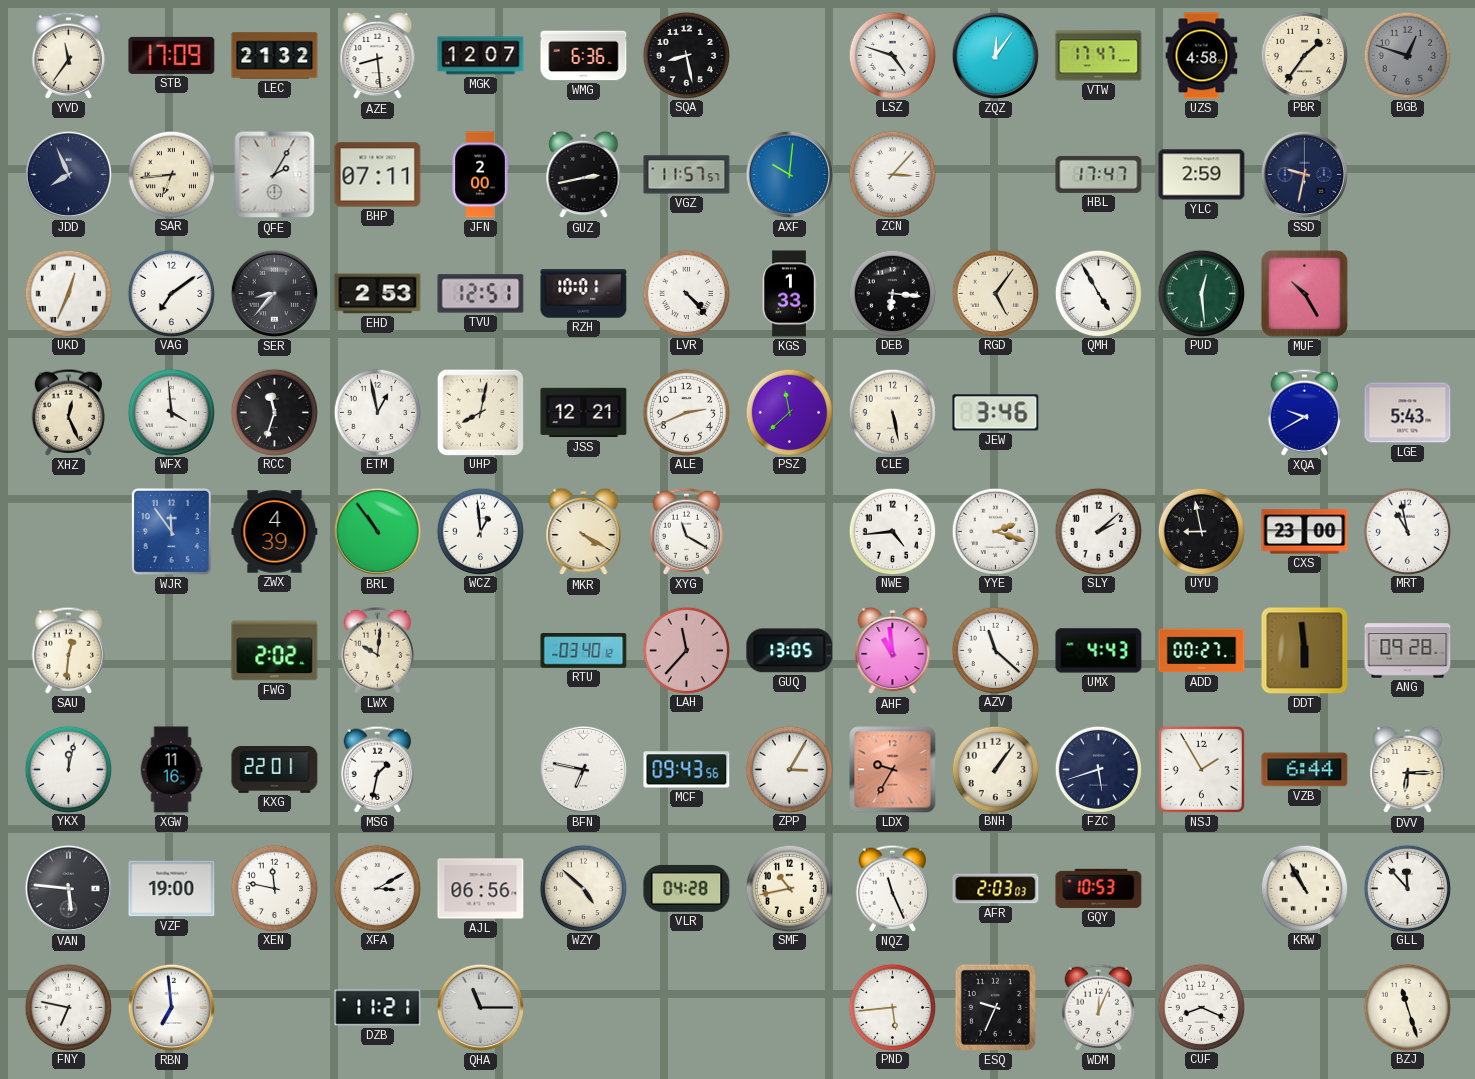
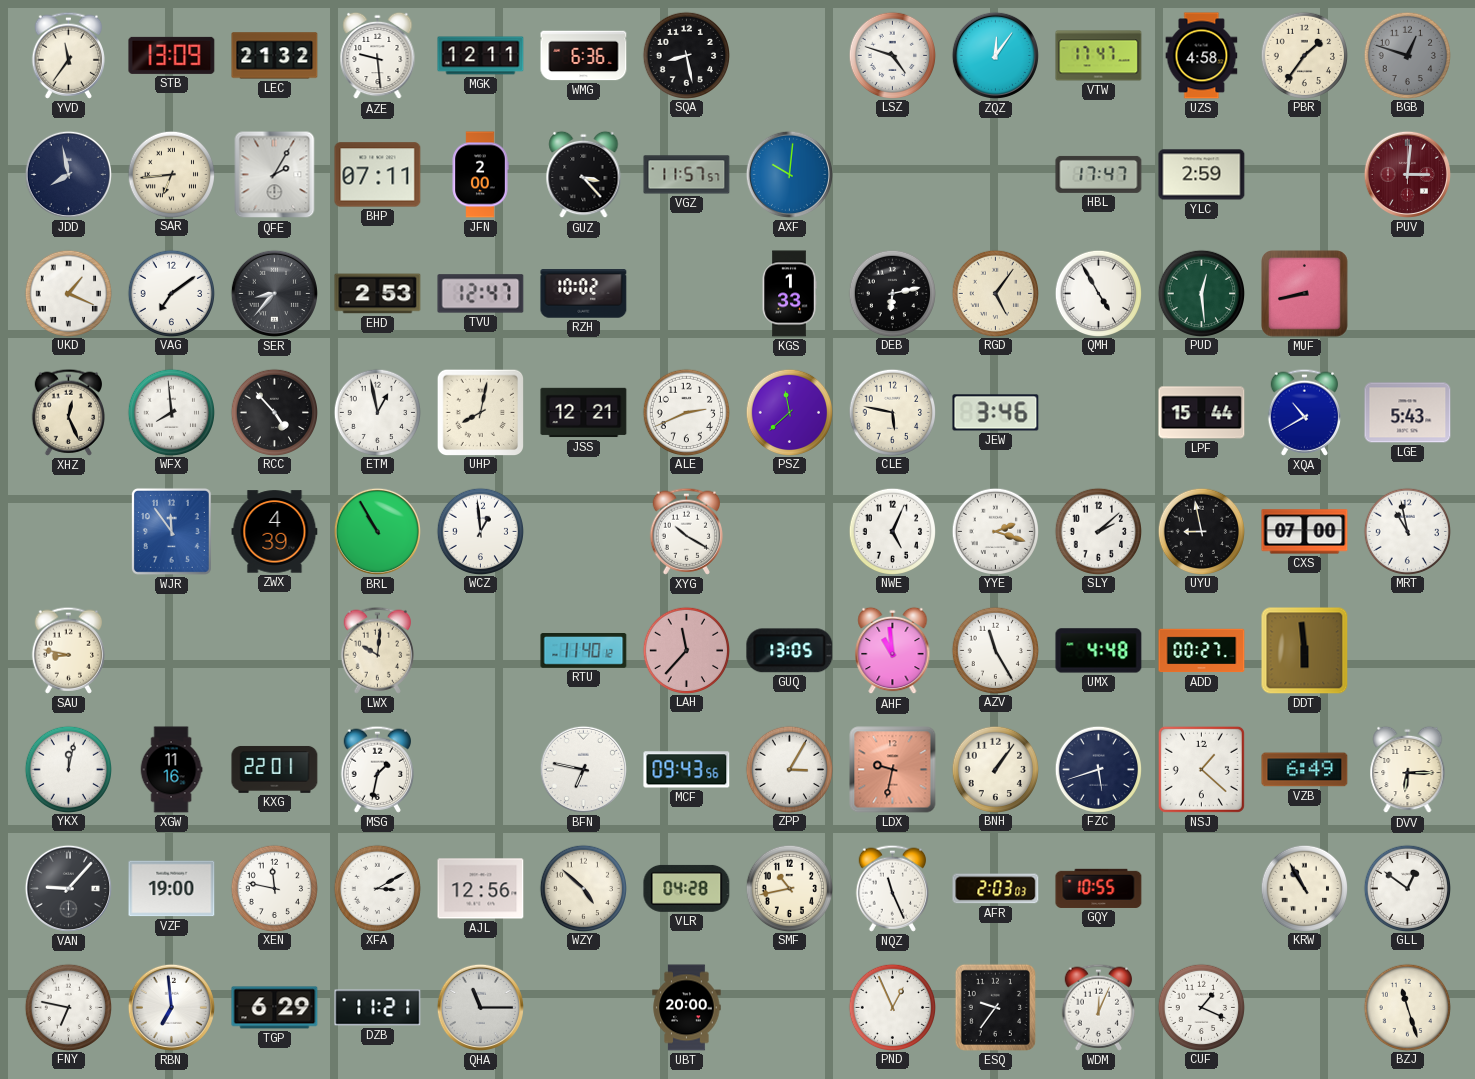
STB: 17:09 -> 13:09 (172, 55)
AZE: 8:29 -> 9:29 (378, 56)
MGK: 12:07 -> 12:11 (481, 56)
JDD: 7:56 -> 7:58 (68, 174)
GUZ: 2:43 -> 3:23 (584, 175)
ZCN: 3:07 -> none (892, 174)
SSD: 9:32 -> none (1304, 174)
PUV: none -> 3:01 (1407, 174)
UKD: 12:34 -> 1:19 (68, 293)
TVU: 12:51 -> 12:47 (481, 294)
RZH: 10:01 -> 10:02 (584, 294)
LVR: 4:23 -> none (686, 293)
DEB: 6:16 -> 6:13 (892, 293)
MUF: 10:25 -> 8:43 (1305, 294)
WFX: 3:59 -> 7:59 (171, 412)
RCC: 11:33 -> 4:53 (274, 412)
CLE: 5:28 -> 5:47 (892, 412)
LPF: none -> 15:44 (1202, 413)
XQA: 9:40 -> 10:40 (1305, 412)
BRL: 10:54 -> 10:55 (377, 531)
MKR: 4:20 -> none (584, 532)
XYG: 11:20 -> 10:20 (687, 531)
NWE: 4:44 -> 5:04 (892, 531)
CXS: 23:00 -> 07:00 (1305, 532)
SAU: 12:31 -> 8:47 (69, 650)
FWG: 2:02 -> none (275, 651)
RTU: 03:40 -> 11:40 (584, 651)
AZV: 11:22 -> 11:25 (995, 650)
UMX: 4:43 -> 4:48 (1099, 651)
ANG: 09:28 -> none (1408, 651)
LDX: 9:35 -> 9:32 (893, 770)
NSJ: 1:55 -> 1:22 (1201, 769)
VZB: 6:44 -> 6:49 (1305, 770)
VAN: 5:46 -> 9:07 (68, 888)
AJL: 06:56 -> 12:56 (481, 889)
GQY: 10:53 -> 10:55 (1099, 888)
GLL: 11:53 -> 12:51 (1407, 888)
TGP: none -> 6:29 (275, 1008)
UBT: none -> 20:00 (687, 1008)
PND: 5:44 -> 12:56 (892, 1007)
ESQ: 9:34 -> 9:36 (995, 1007)
CUF: 8:19 -> 1:19 (1201, 1007)
